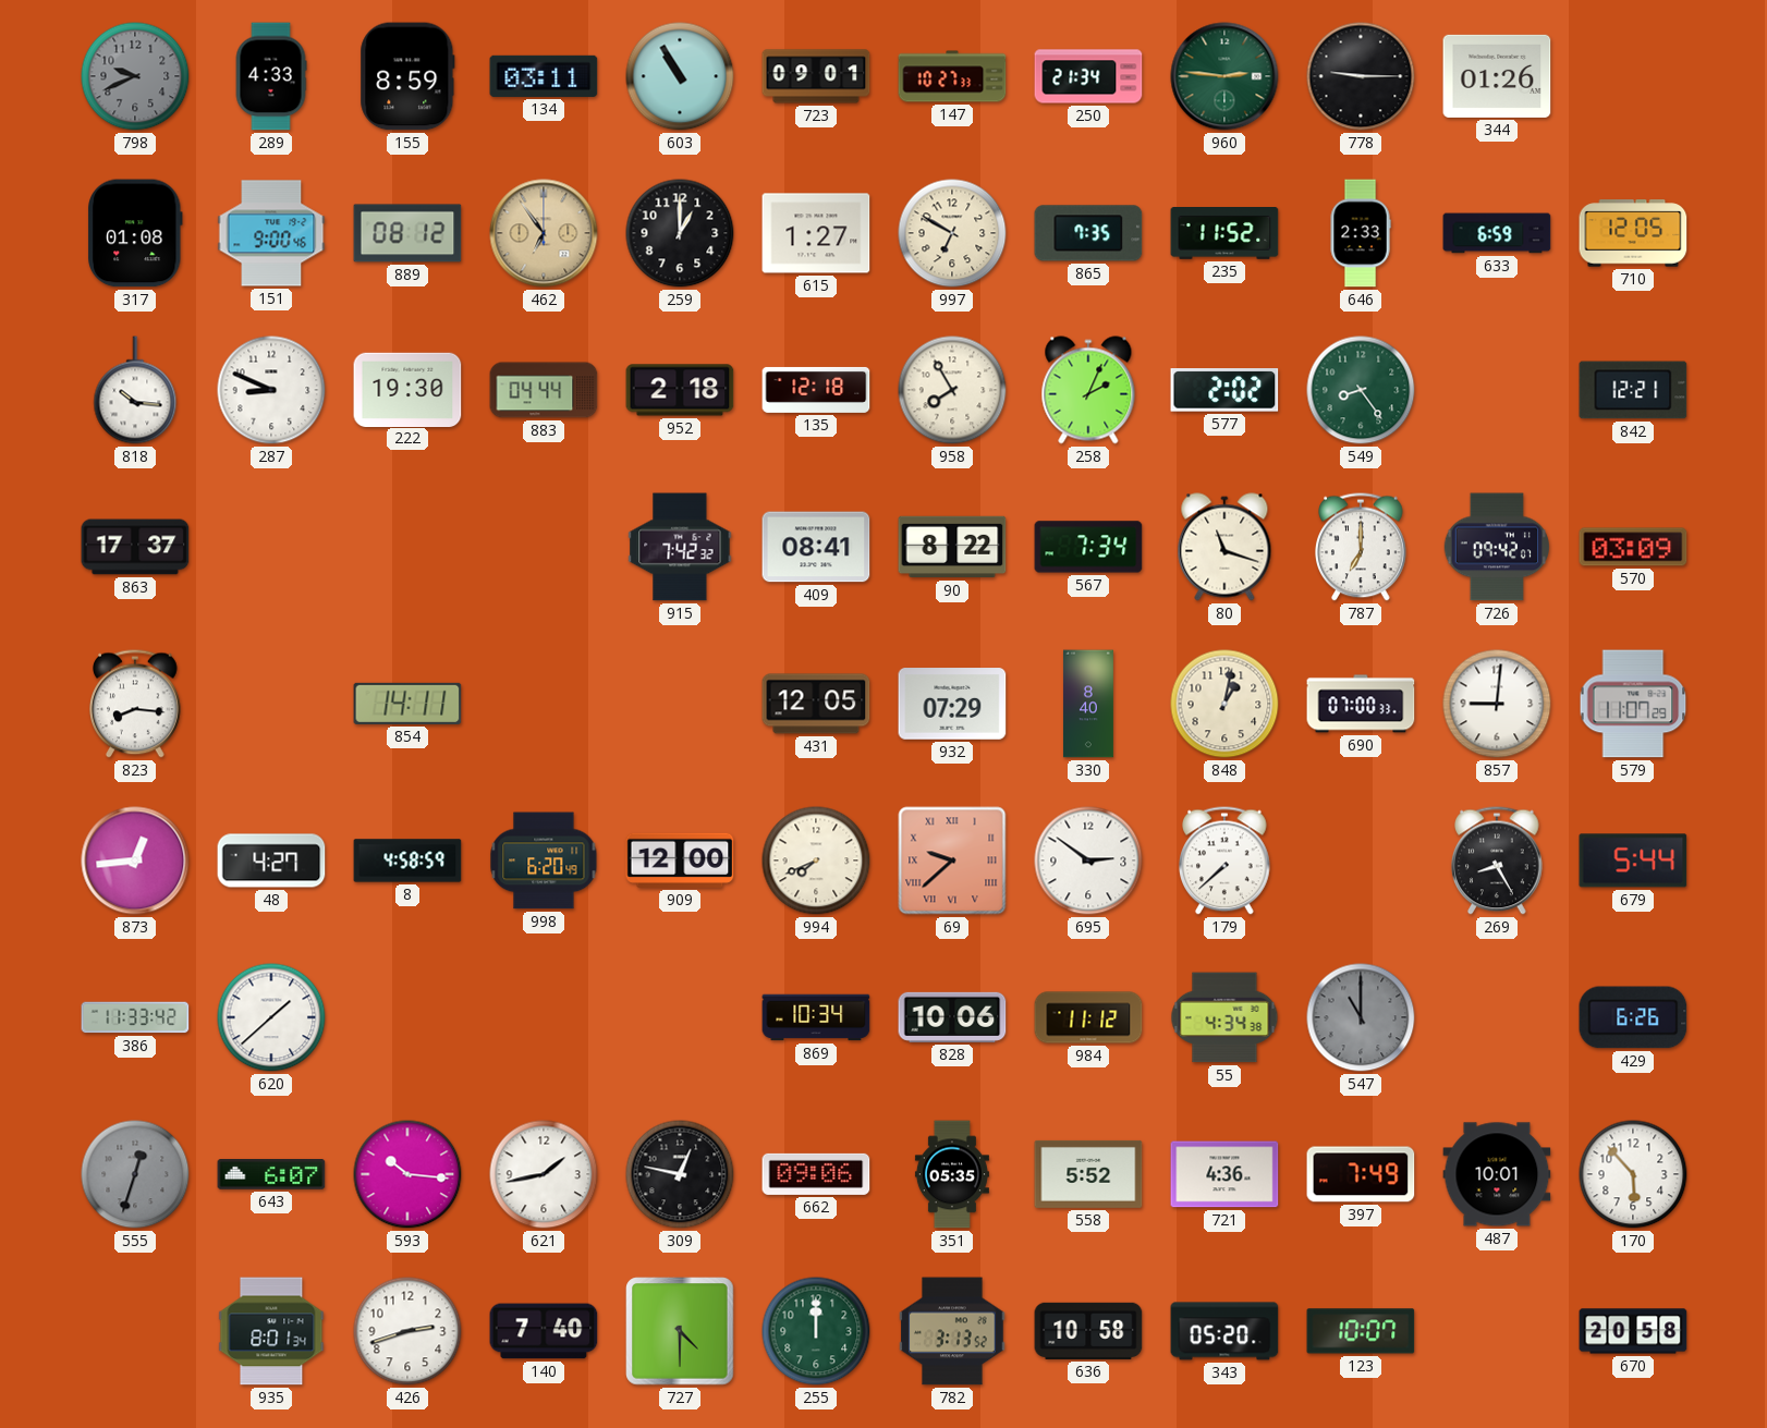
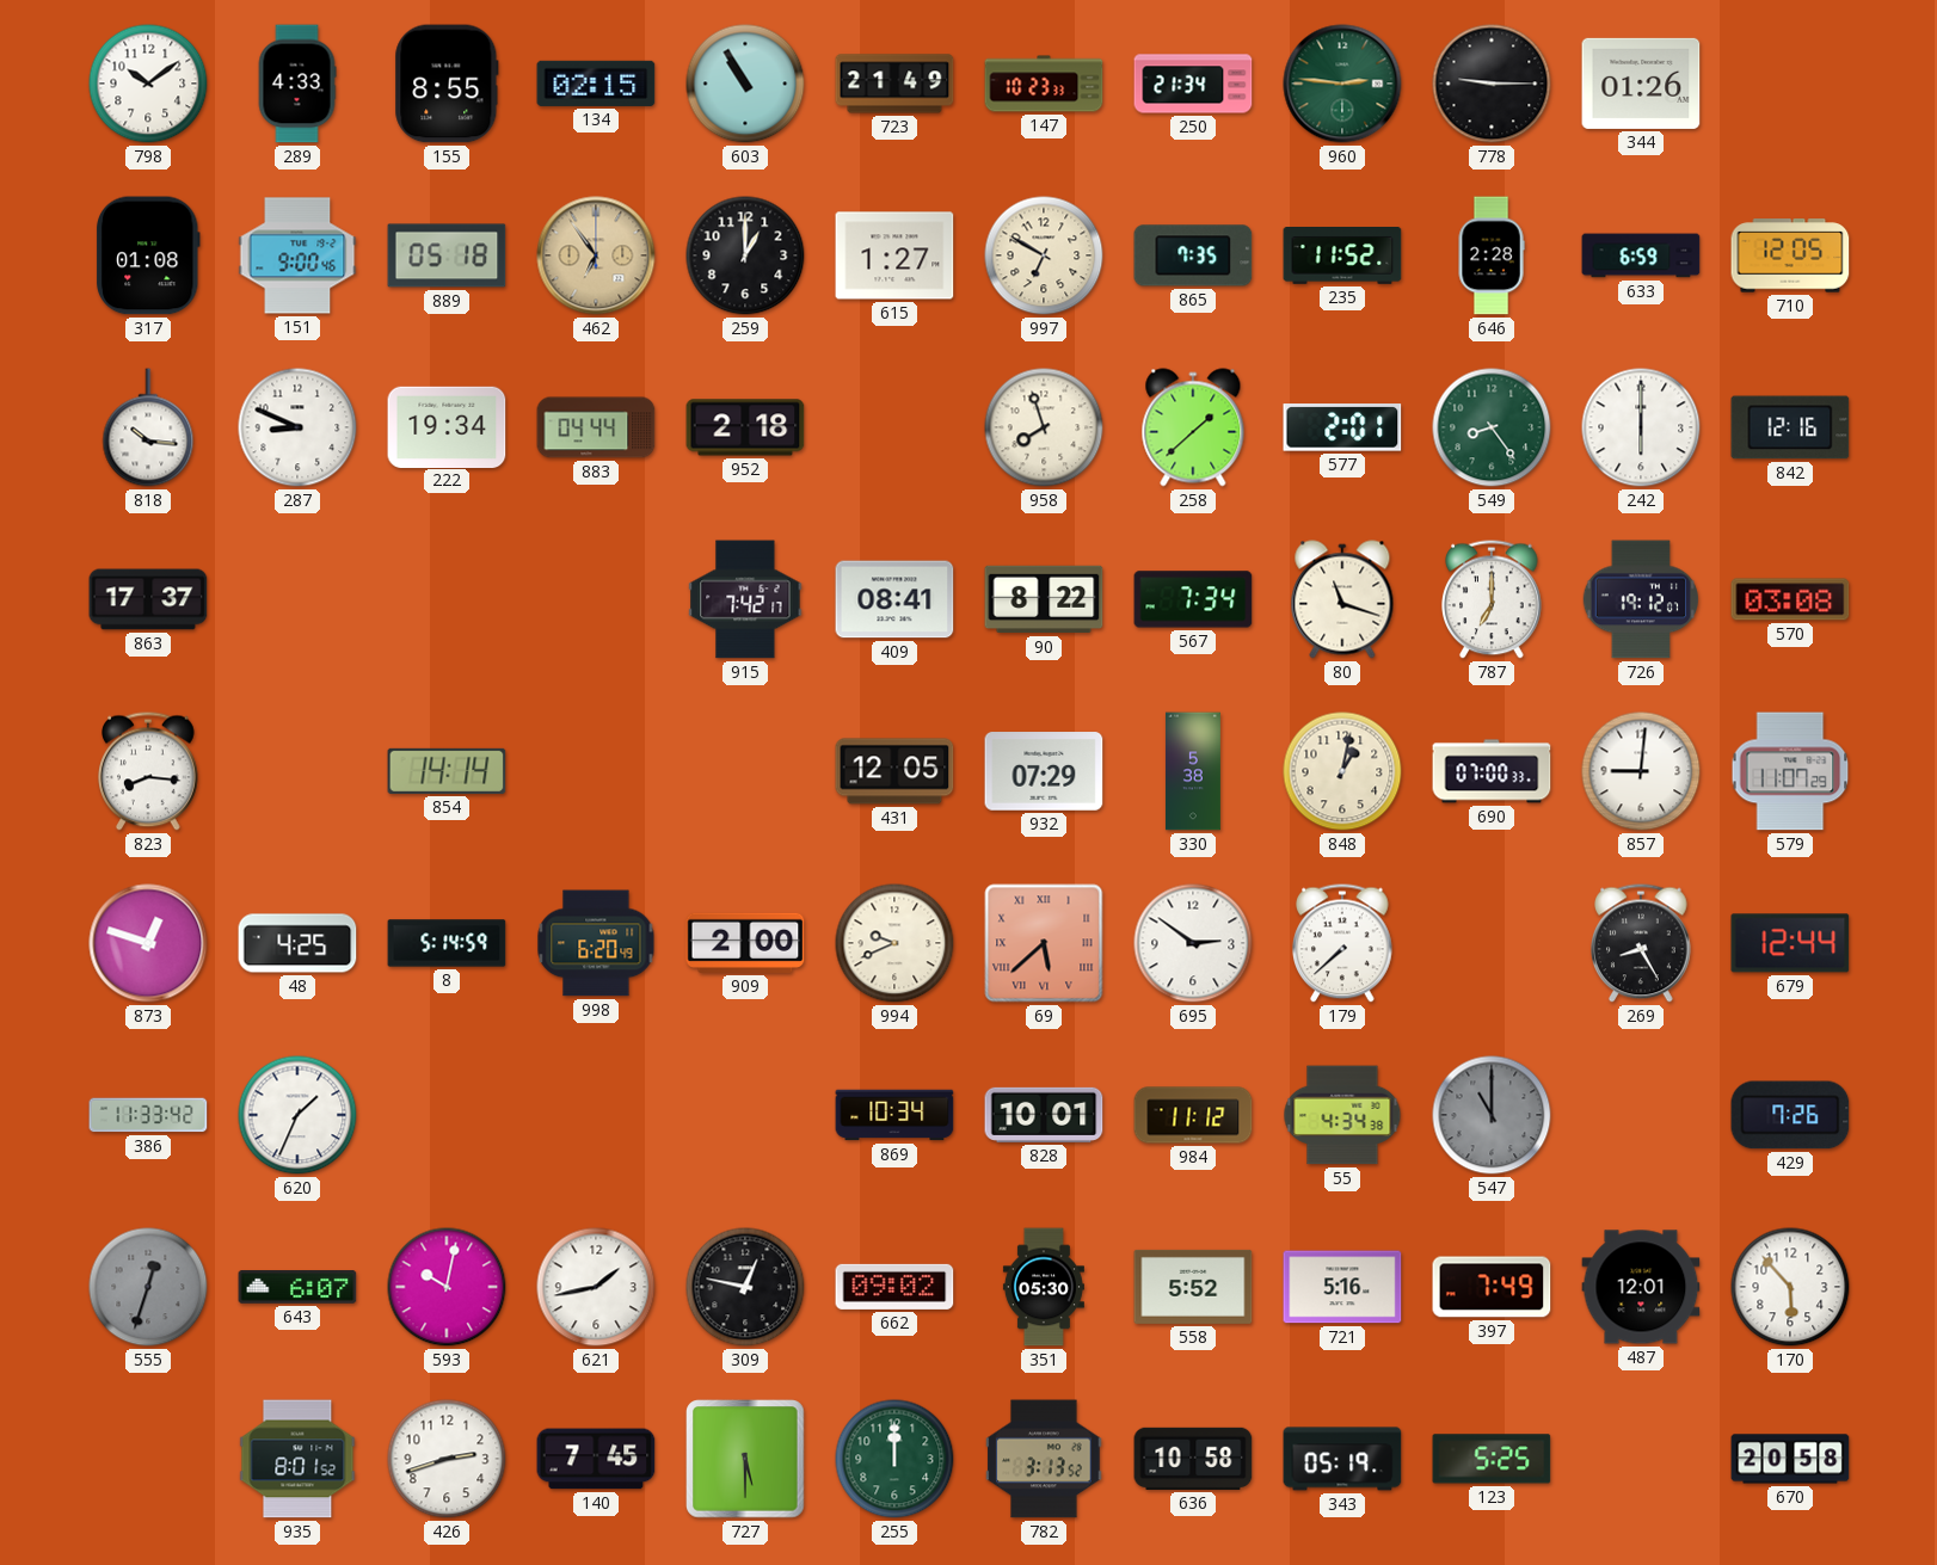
798: 9:41 -> 10:09 (148, 84)
798 dial: grey -> white (148, 84)
155: 8:59 -> 8:55 (447, 84)
134: 03:11 -> 02:15 (596, 84)
723: 09:01 -> 21:49 (894, 84)
147: 10:27 -> 10:23 (1044, 84)
889: 08:12 -> 05:18 (447, 255)
646: 2:33 -> 2:28 (1492, 255)
222: 19:30 -> 19:34 (447, 426)
135: 12:18 -> none (816, 390)
958: 7:55 -> 7:57 (1044, 427)
258: 2:04 -> 1:38 (1193, 427)
577: 2:02 -> 2:01 (1342, 427)
242: none -> 6:00 (1641, 427)
842: 12:21 -> 12:16 (1790, 427)
915: 7:42:32 -> 7:42:17 (745, 599)
726: 09:42 -> 19:12 (1641, 599)
570: 03:09 -> 03:08 (1790, 599)
854: 14:11 -> 14:14 (447, 771)
330: 8:40 -> 5:38 (1193, 771)
873: 12:44 -> 12:48 (148, 943)
48: 4:27 -> 4:25 (297, 943)
8: 4:58 -> 5:14 (447, 943)
909: 12:00 -> 2:00 (745, 943)
994: 7:41 -> 9:41 (894, 943)
69: 9:38 -> 5:38 (1044, 943)
679: 5:44 -> 12:44 (1790, 943)
620: 1:38 -> 1:34 (297, 1115)
828: 10:06 -> 10:01 (1044, 1115)
429: 6:26 -> 7:26 (1790, 1115)
593: 10:16 -> 10:02 (447, 1287)
662: 09:06 -> 09:02 (894, 1287)
351: 05:35 -> 05:30 (1044, 1287)
721: 4:36 -> 5:16 (1342, 1287)
487: 10:01 -> 12:01 (1641, 1287)
935: 8:01:34 -> 8:01:52 (297, 1459)
140: 7:40 -> 7:45 (596, 1459)
727: 4:30 -> 5:30 (745, 1459)
343: 05:20 -> 05:19 (1342, 1459)
123: 10:07 -> 5:25 (1492, 1459)
